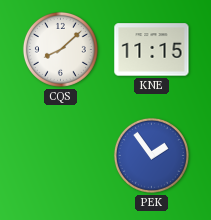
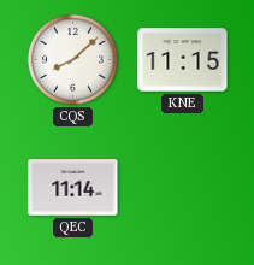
QEC: none -> 11:14 (73, 188)
PEK: 1:54 -> none (151, 155)
